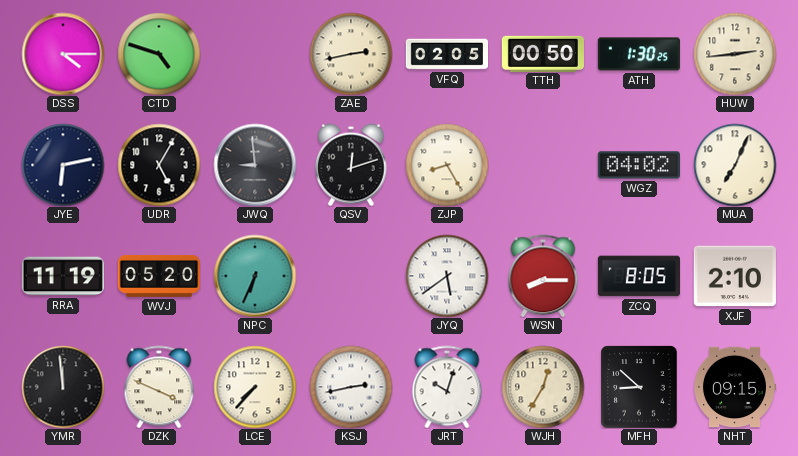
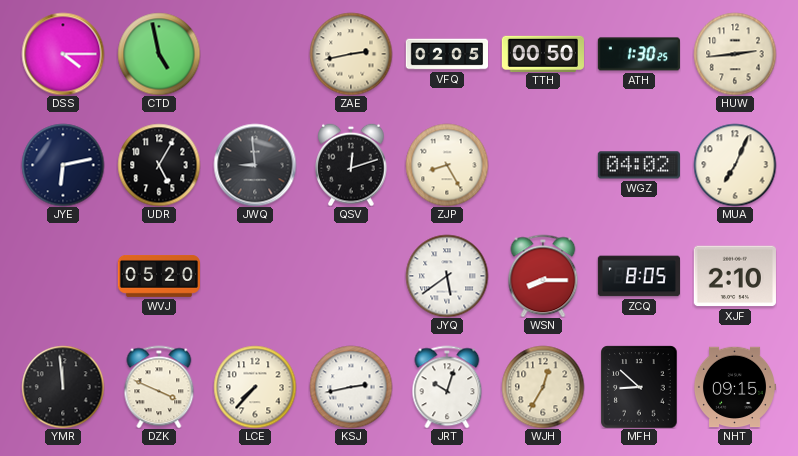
CTD: 4:48 -> 4:58 (159, 54)
RRA: 11:19 -> none (62, 276)
NPC: 6:34 -> none (255, 276)
